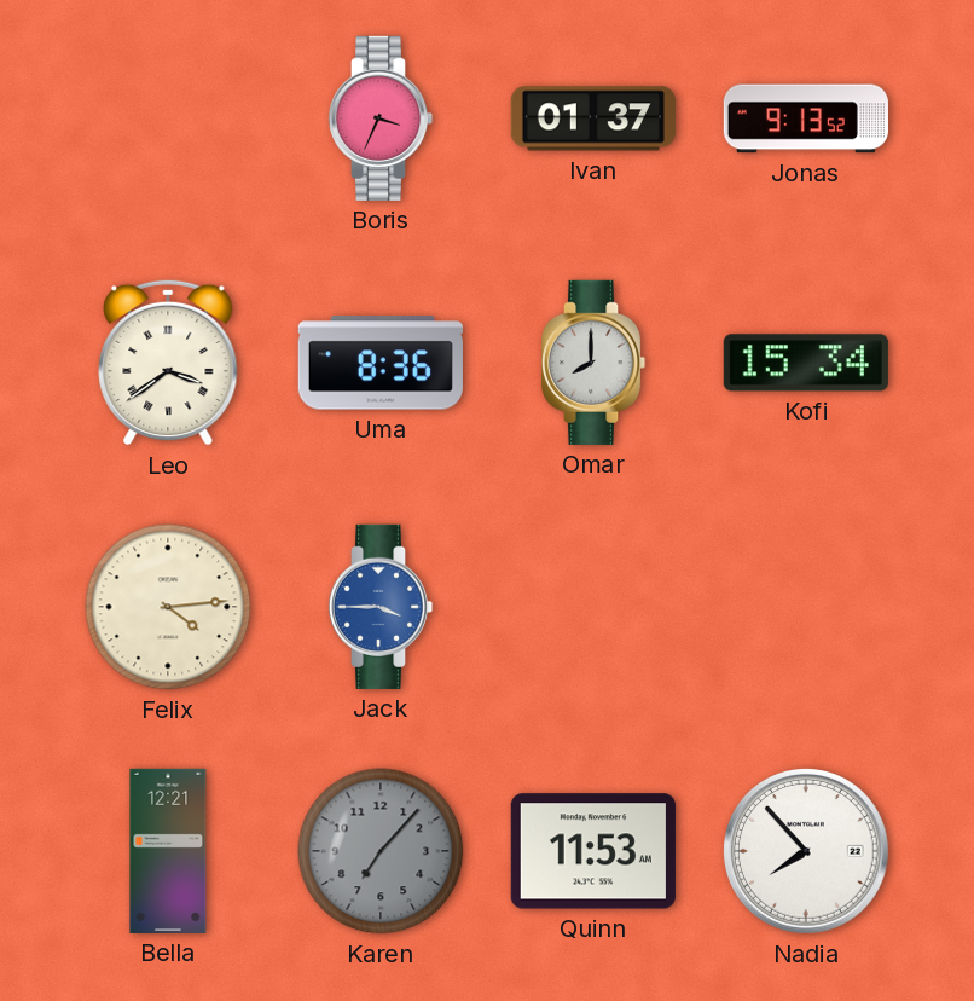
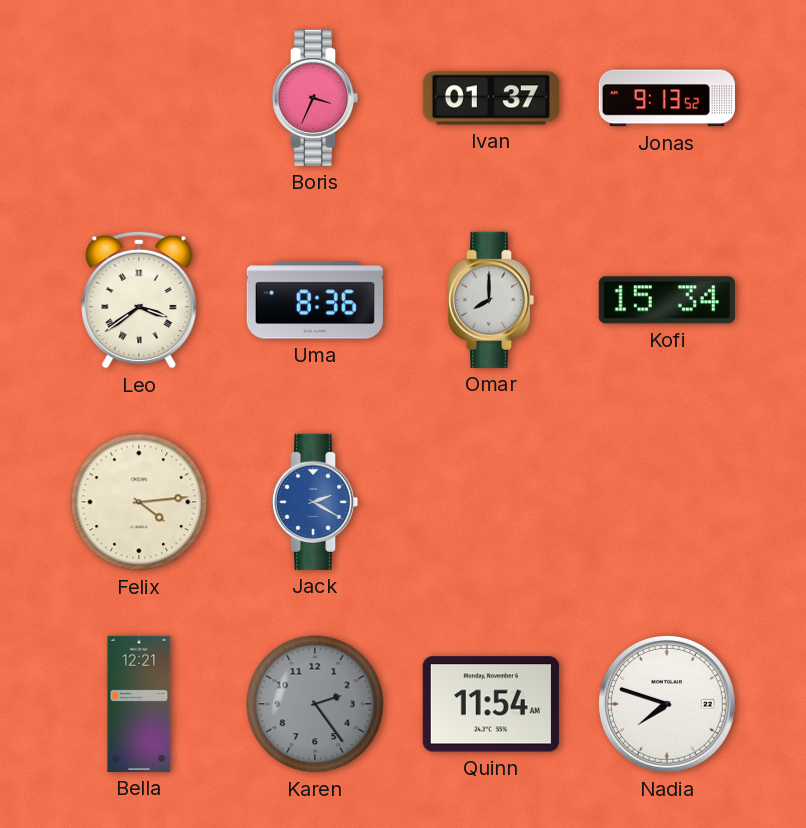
Jack: 3:45 -> 2:20 (315, 502)
Karen: 7:07 -> 2:24 (315, 704)
Quinn: 11:53 -> 11:54 (491, 704)
Nadia: 7:53 -> 7:48 (668, 705)
